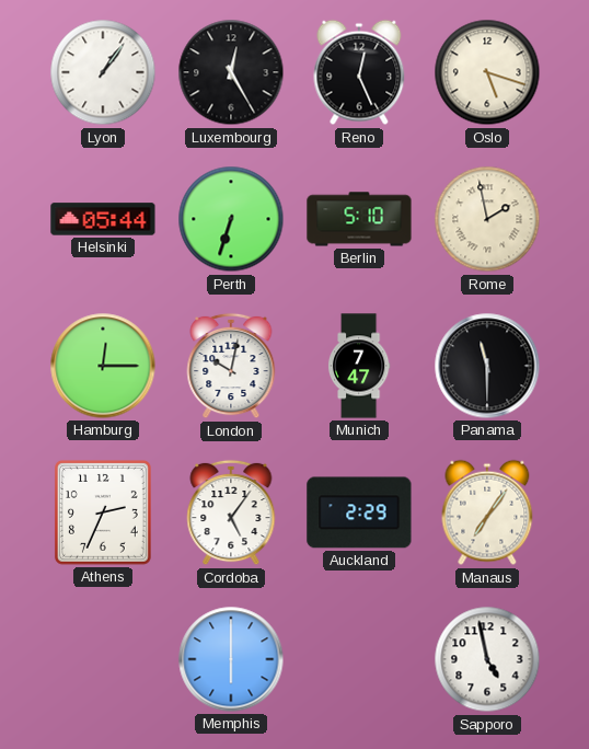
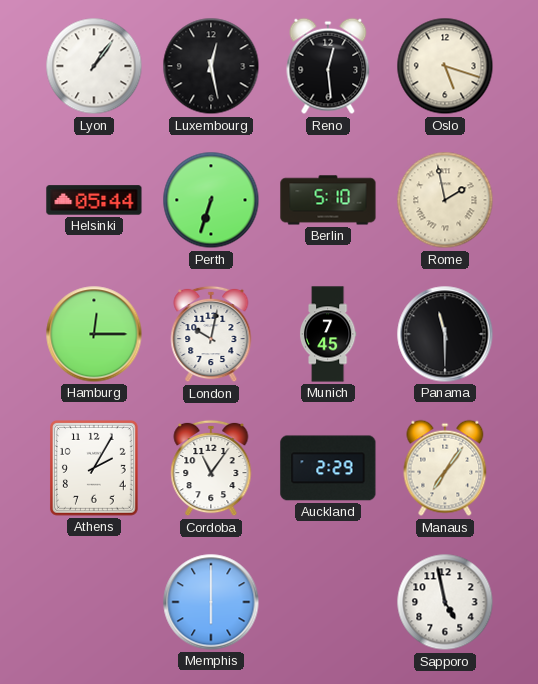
Luxembourg: 12:25 -> 12:28 (211, 66)
Reno: 12:26 -> 12:29 (328, 66)
Munich: 7:47 -> 7:45 (328, 334)
Athens: 2:34 -> 2:05 (94, 468)
Cordoba: 5:06 -> 11:06 (211, 468)
